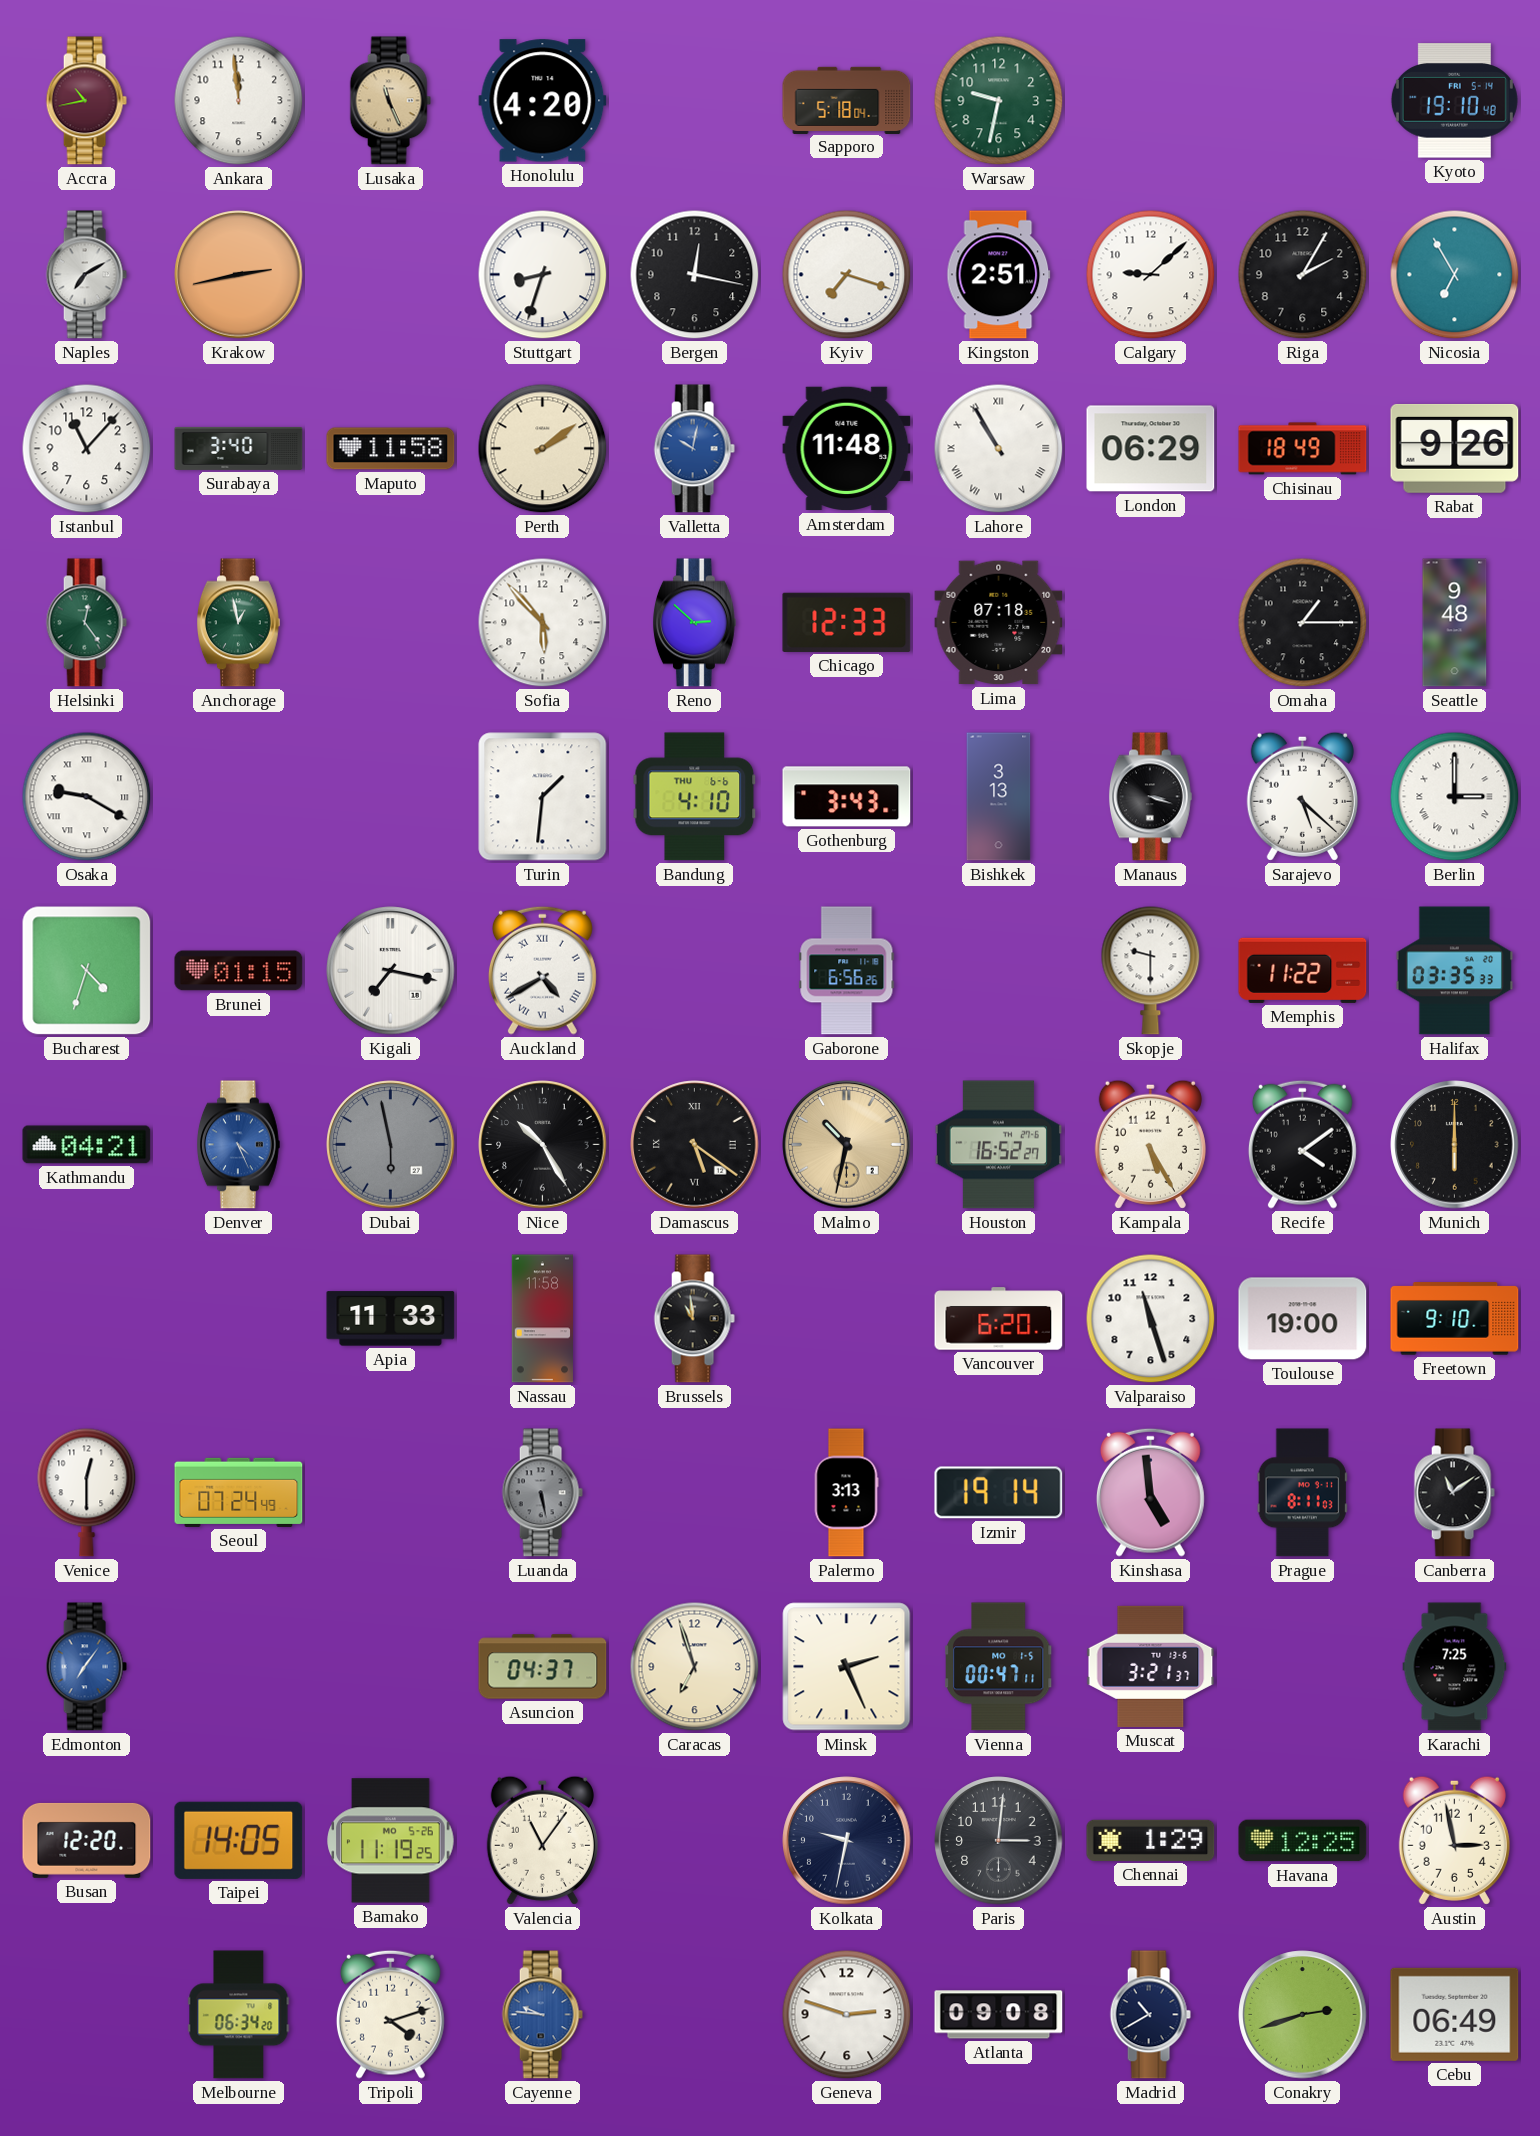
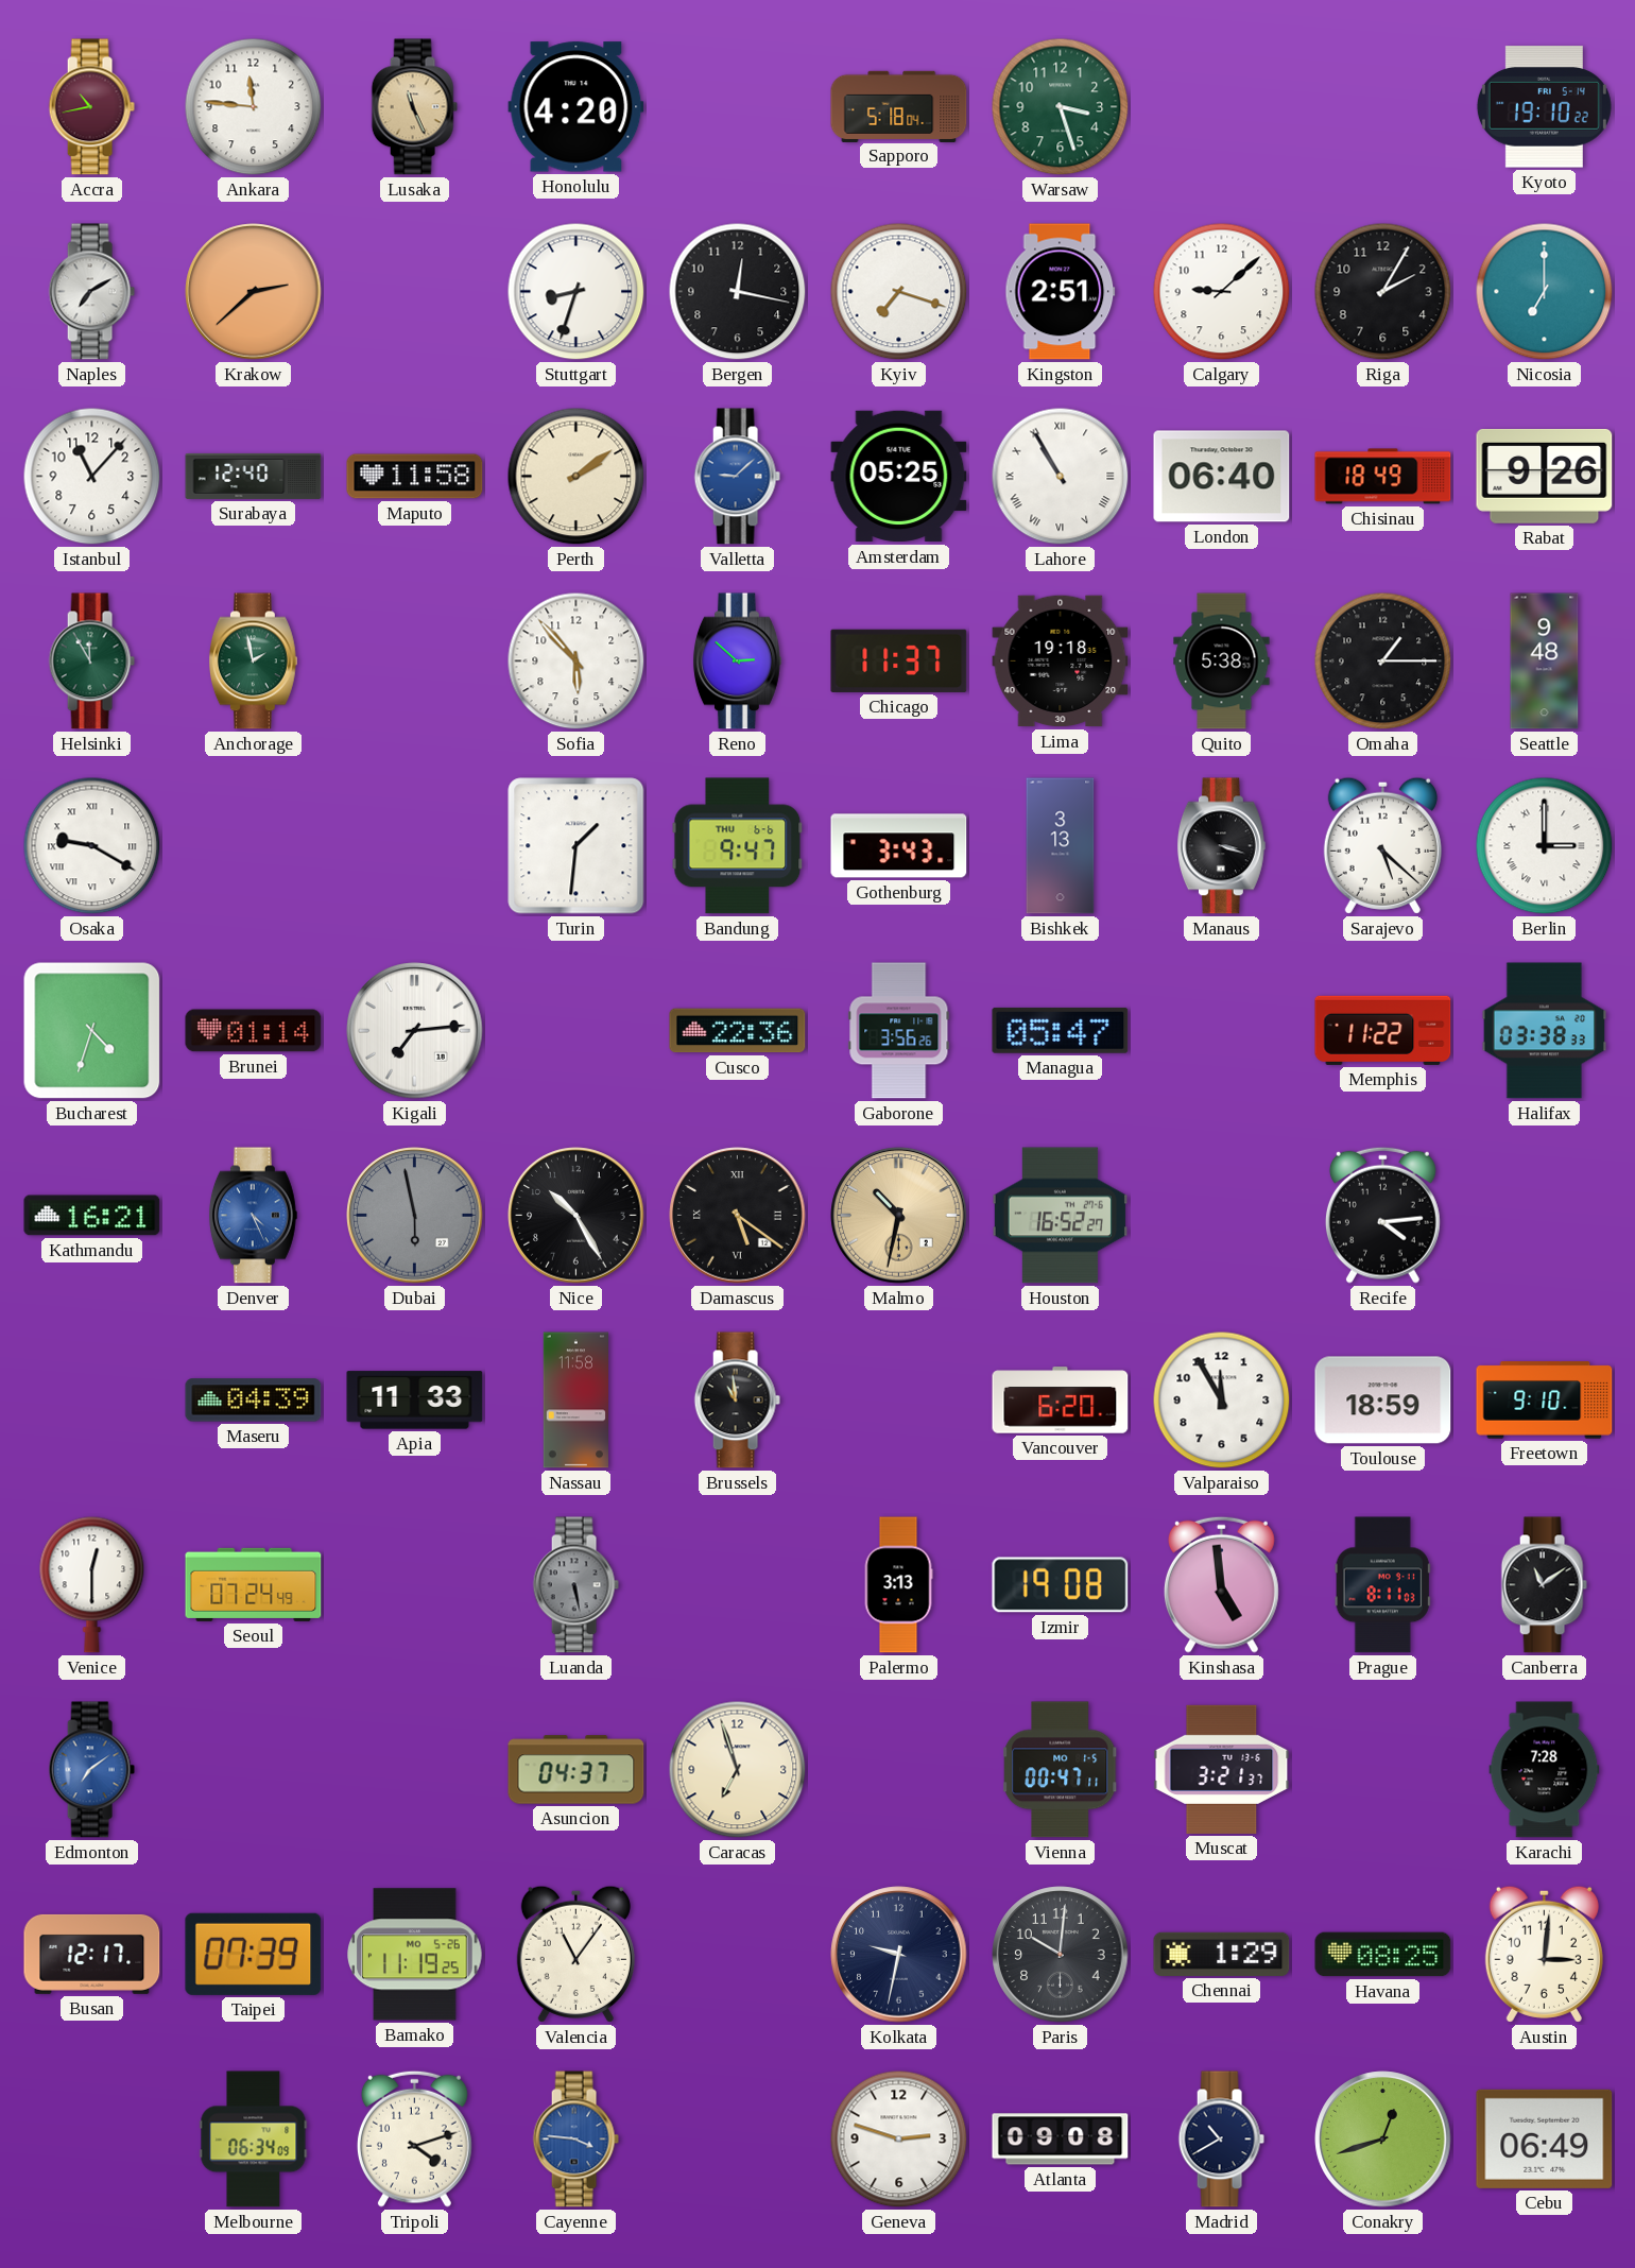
Ankara: 11:59 -> 11:46 (254, 107)
Warsaw: 9:32 -> 3:27 (1061, 107)
Kyoto: 19:10:48 -> 19:10:22 (1544, 107)
Krakow: 2:43 -> 2:38 (254, 292)
Nicosia: 6:55 -> 7:00 (1545, 292)
Surabaya: 3:40 -> 12:40 (254, 476)
Valletta: 10:02 -> 9:08 (737, 477)
Amsterdam: 11:48 -> 05:25 (899, 477)
London: 06:29 -> 06:40 (1222, 477)
Helsinki: 12:24 -> 11:55 (91, 661)
Anchorage: 12:58 -> 1:58 (253, 661)
Chicago: 12:33 -> 11:37 (899, 660)
Lima: 07:18 -> 19:18 (1061, 661)
Quito: none -> 5:38 (1222, 661)
Bandung: 4:10 -> 9:47 (738, 846)
Brunei: 01:15 -> 01:14 (254, 1031)
Kigali: 7:17 -> 7:14 (415, 1031)
Auckland: 4:40 -> none (542, 970)
Cusco: none -> 22:36 (738, 1031)
Gaborone: 6:56 -> 3:56 (899, 1031)
Managua: none -> 05:47 (1061, 1030)
Skopje: 9:30 -> none (1151, 970)
Halifax: 03:35 -> 03:38 (1545, 1031)
Kathmandu: 04:21 -> 16:21 (92, 1216)
Kampala: 5:25 -> none (1150, 1144)
Recife: 4:09 -> 4:14 (1382, 1215)
Munich: 6:00 -> none (1455, 1145)
Maseru: none -> 04:39 (254, 1401)
Valparaiso: 11:27 -> 11:55 (1222, 1401)
Toulouse: 19:00 -> 18:59 (1383, 1401)
Izmir: 19:14 -> 19:08 (1061, 1585)
Edmonton: 7:06 -> 7:09 (91, 1770)
Minsk: 2:26 -> none (847, 1667)
Karachi: 7:25 -> 7:28 (1545, 1770)
Busan: 12:20 -> 12:17 (92, 1954)
Taipei: 14:05 -> 07:39 (254, 1954)
Paris: 3:01 -> 10:01 (1061, 1955)
Havana: 12:25 -> 08:25 (1383, 1955)
Austin: 2:58 -> 3:01 (1544, 1954)
Melbourne: 06:34:20 -> 06:34:09 (254, 2140)
Cayenne: 9:46 -> 3:46 (575, 2140)
Conakry: 2:42 -> 12:42 (1383, 2140)
